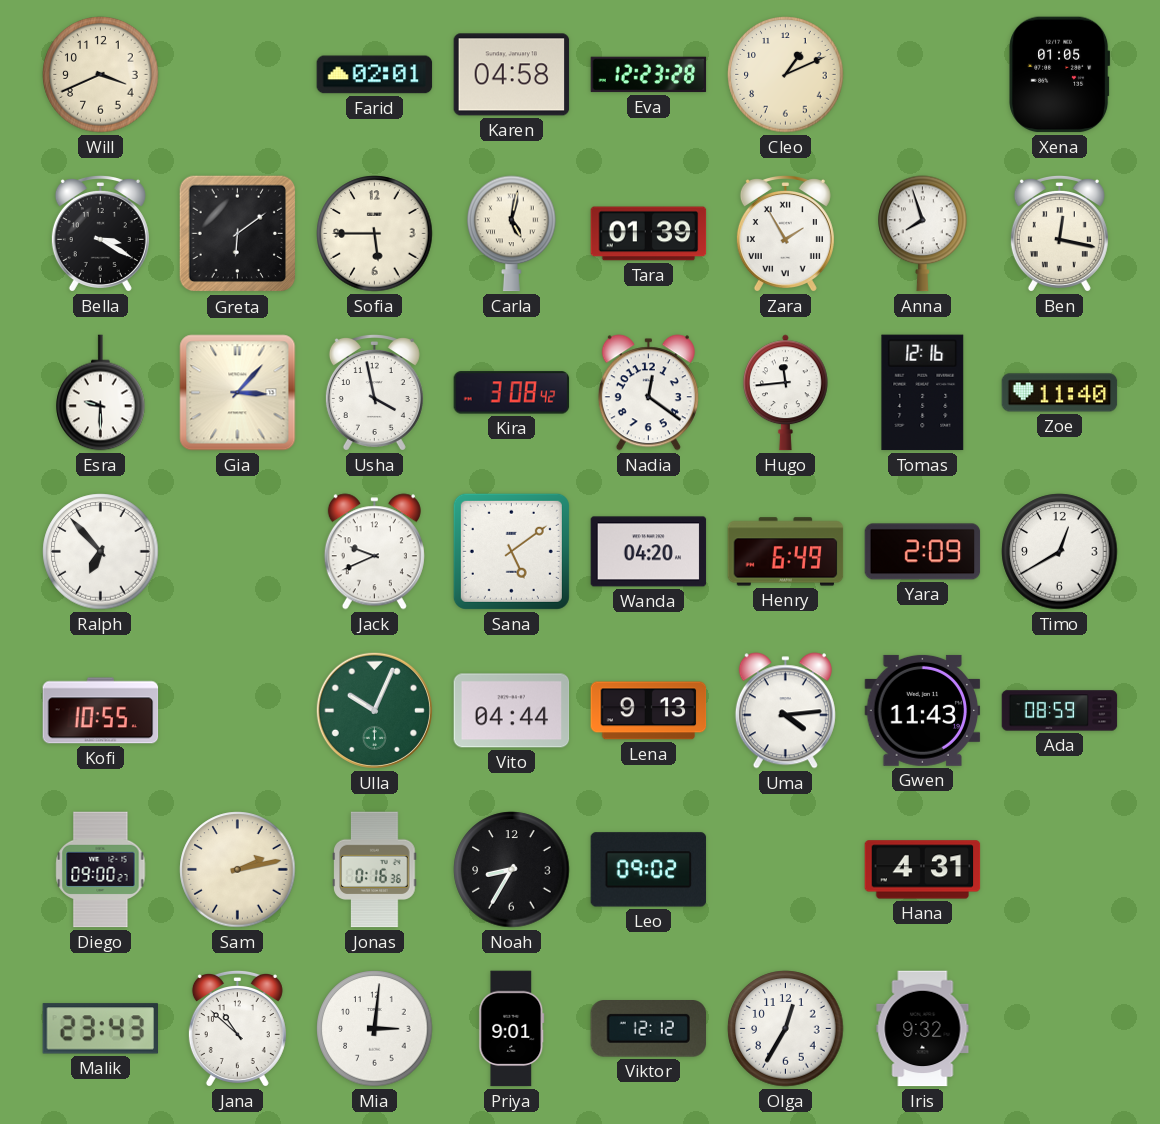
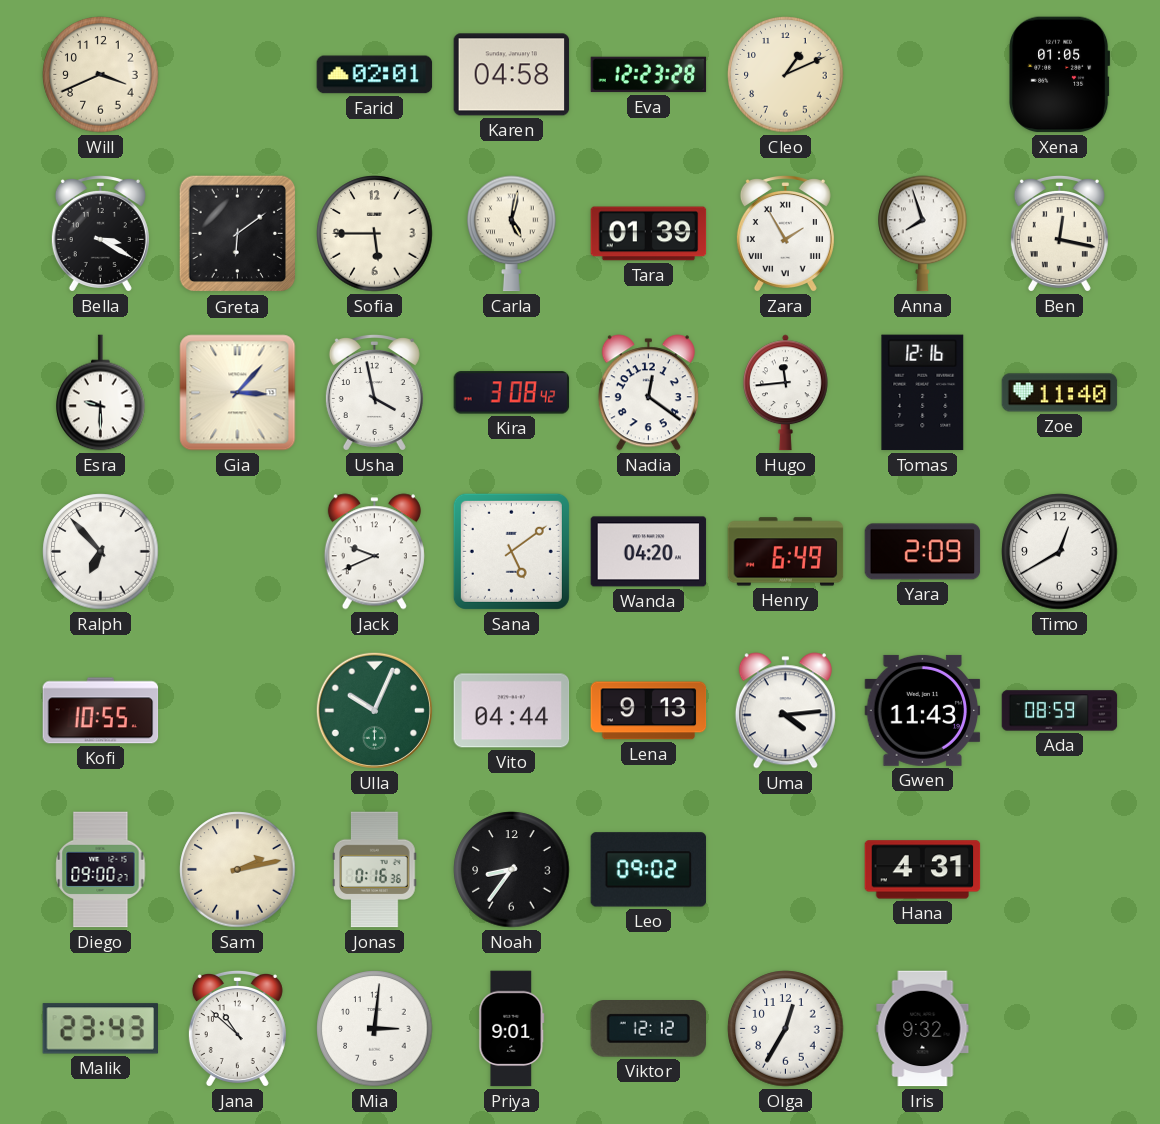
Noah: 8:35 -> 8:36 (512, 870)
